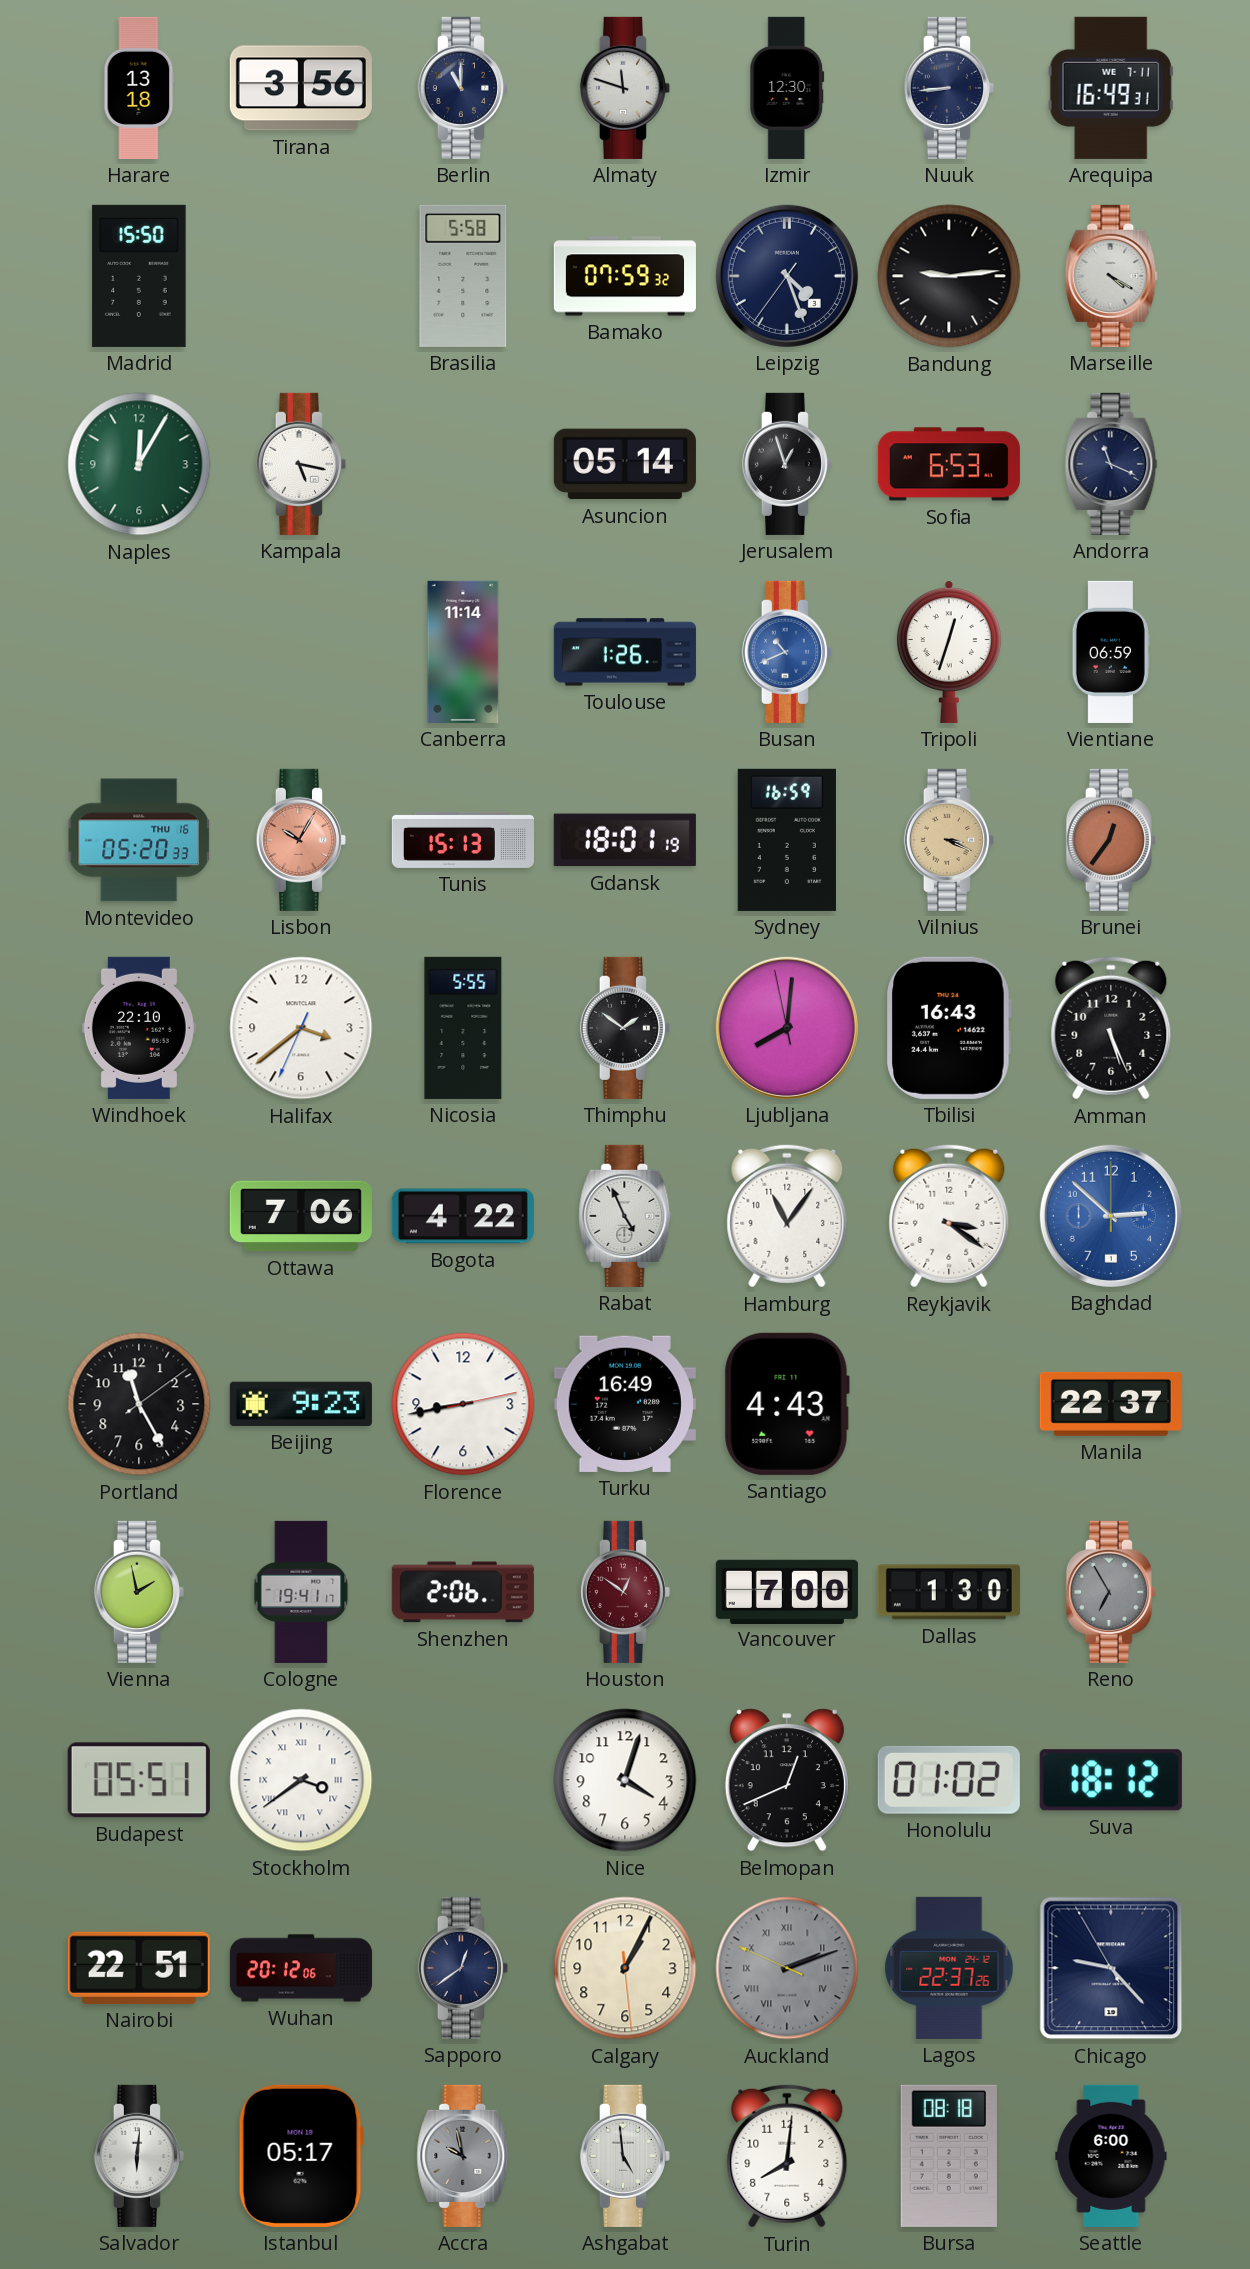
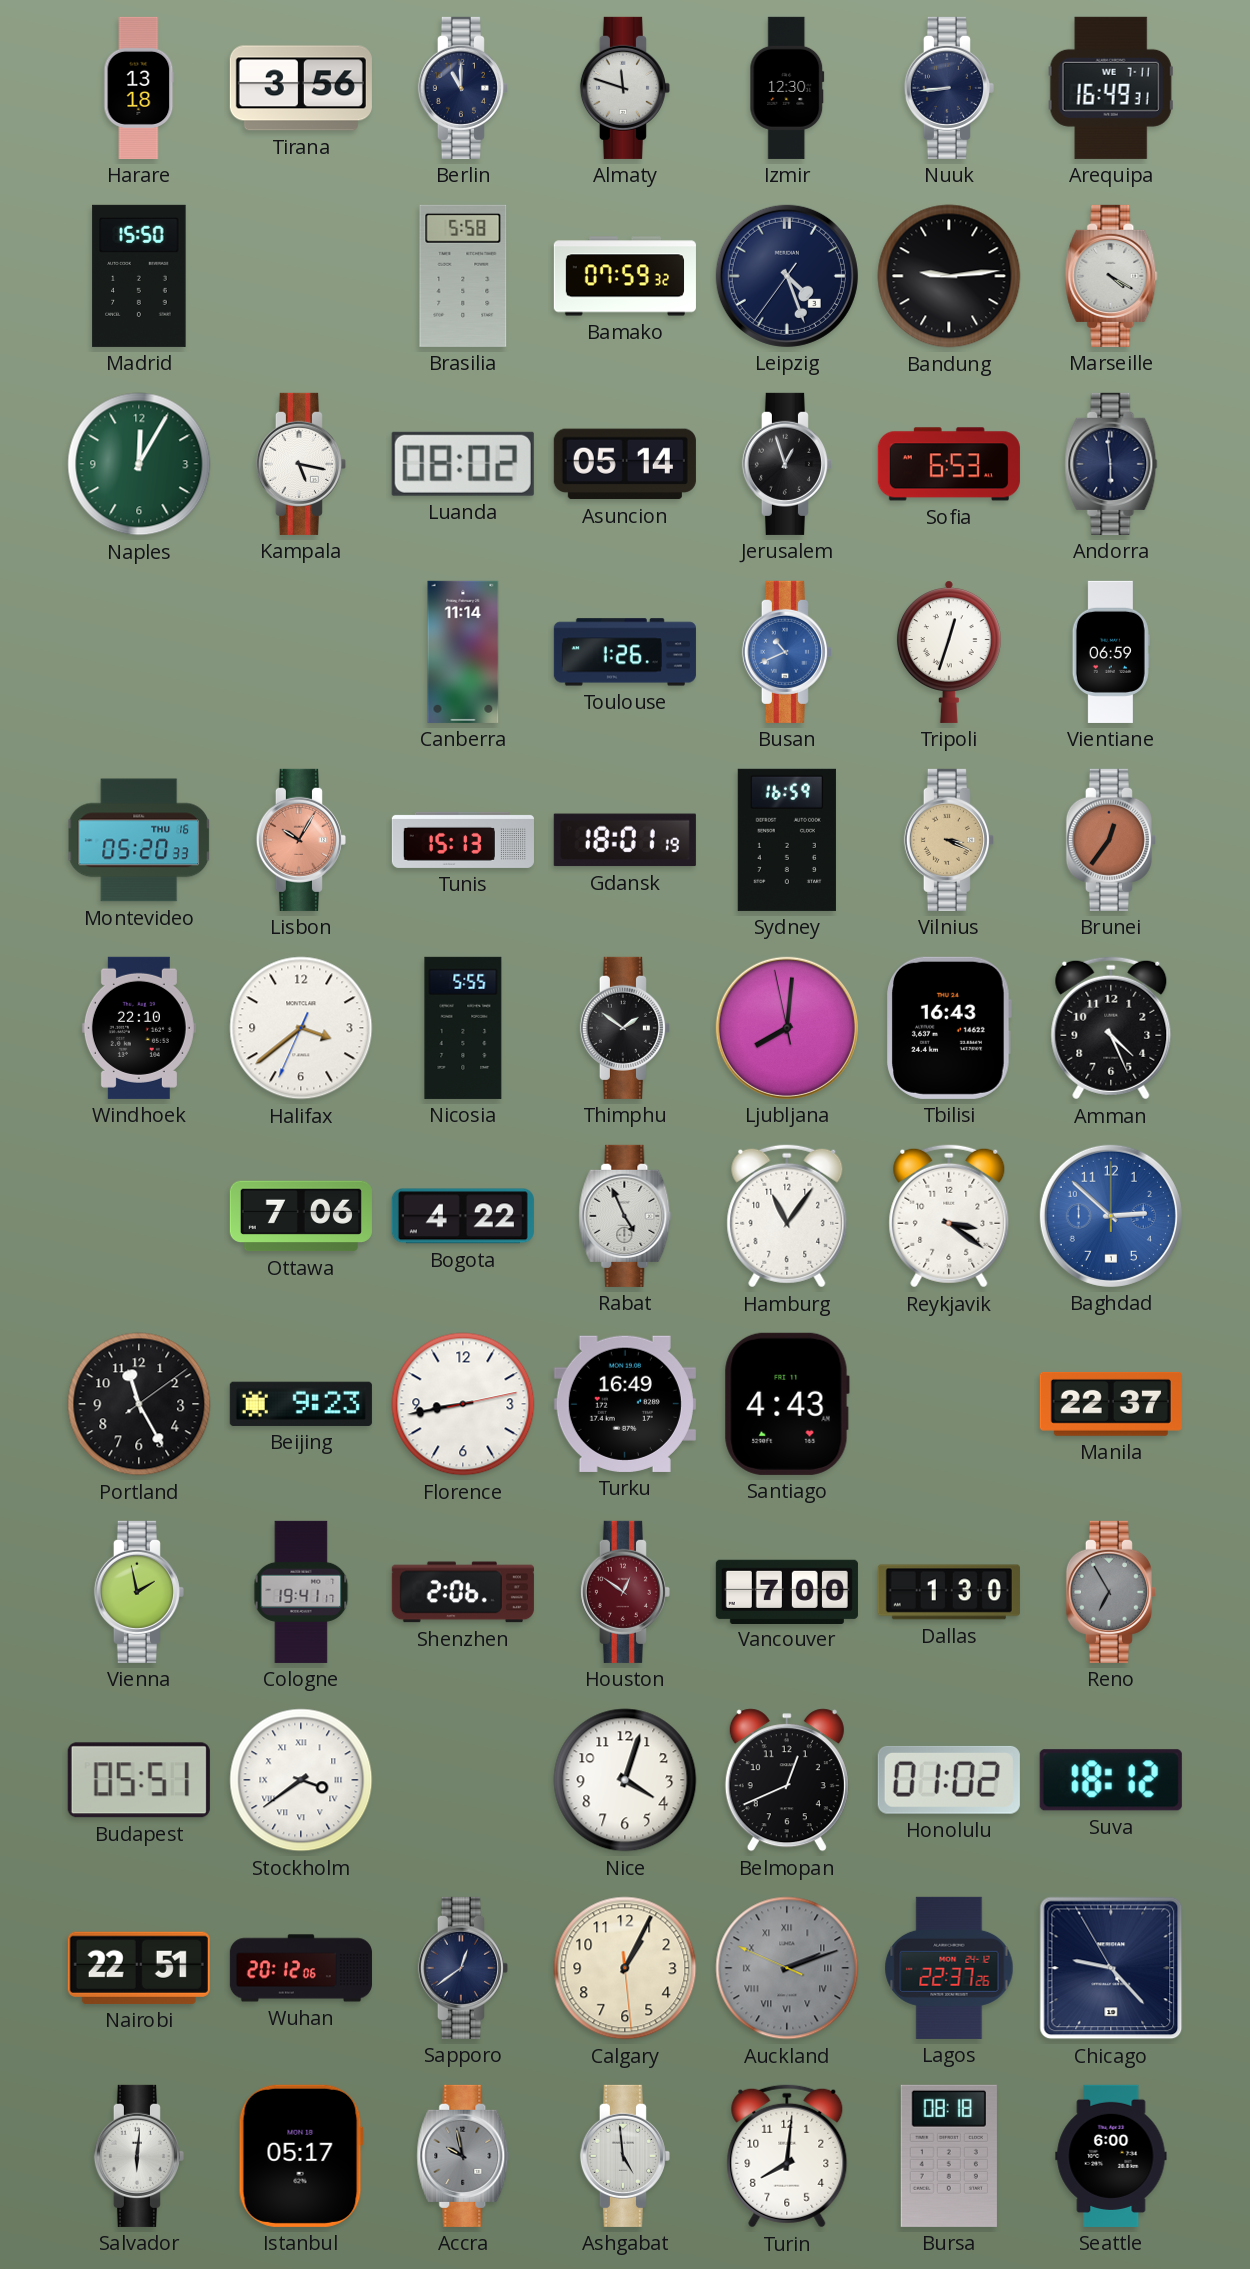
Luanda: none -> 08:02 (463, 464)
Andorra: 11:19 -> 5:59 (1111, 464)
Amman: 5:26 -> 4:26 (1111, 1028)
